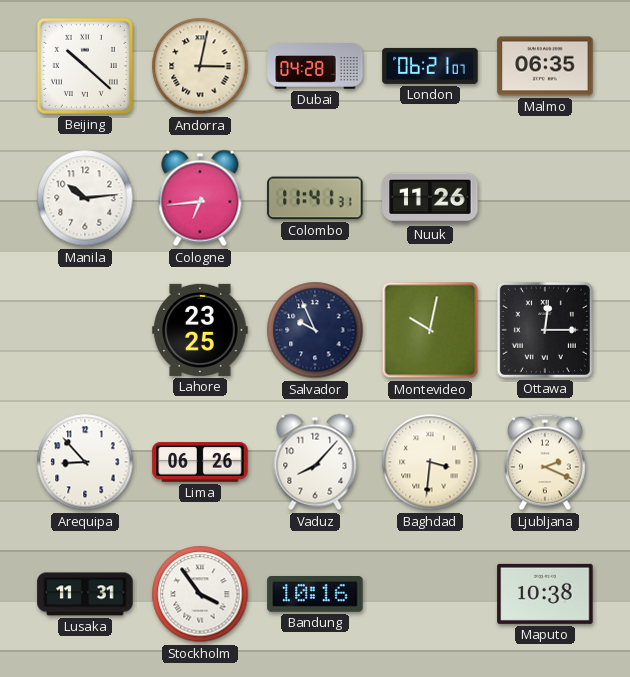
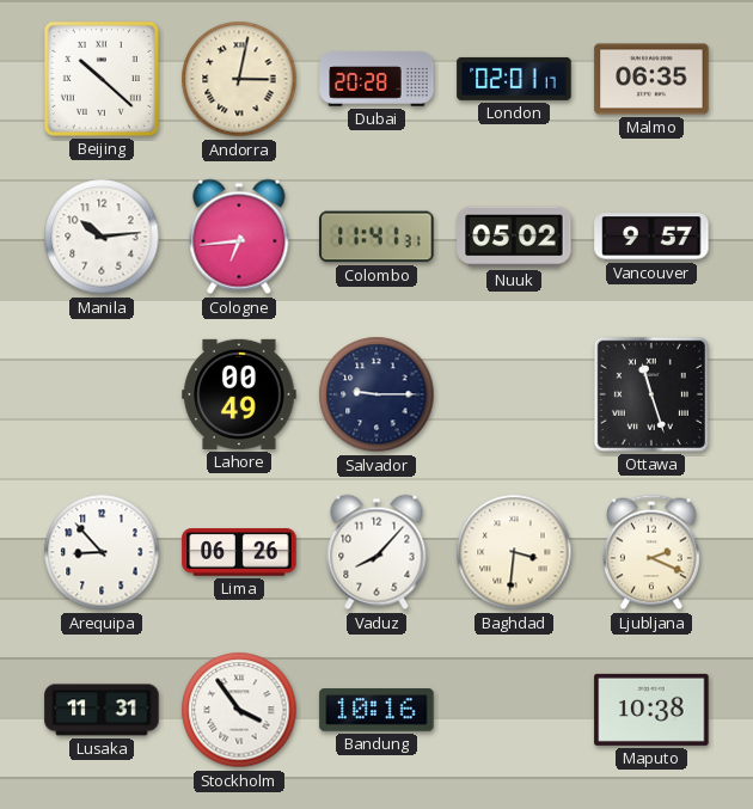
Dubai: 04:28 -> 20:28 (376, 79)
London: 06:21 -> 02:01 (514, 79)
Nuuk: 11:26 -> 05:02 (514, 237)
Vancouver: none -> 9:57 (651, 237)
Lahore: 23:25 -> 00:49 (239, 394)
Salvador: 9:56 -> 9:15 (376, 394)
Montevideo: 10:02 -> none (430, 330)
Ottawa: 12:15 -> 11:27 (651, 394)
